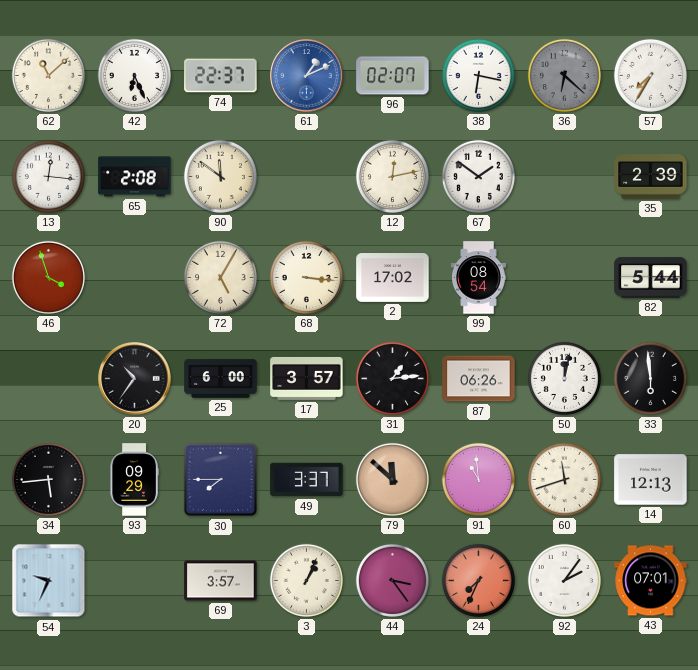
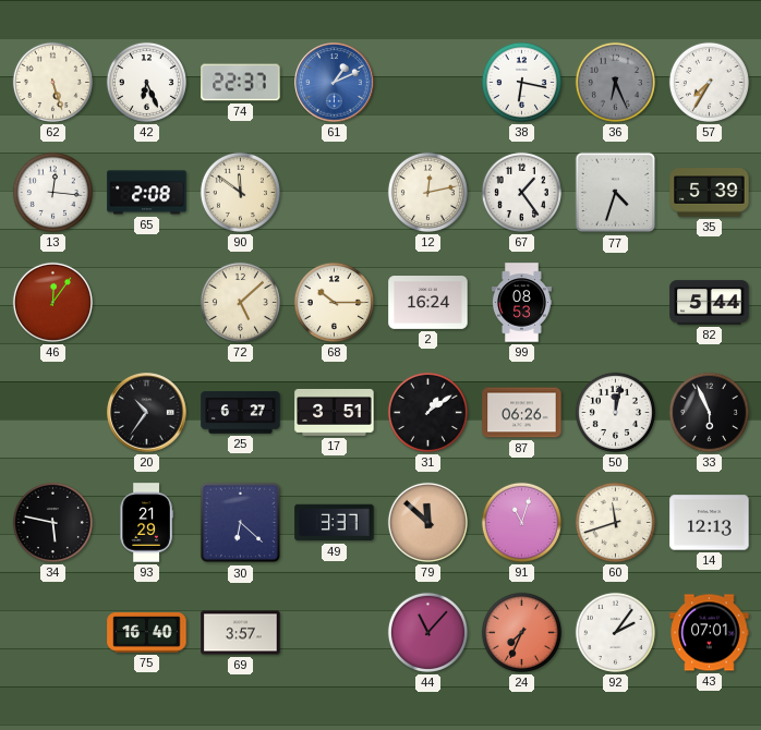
62: 11:08 -> 5:27 (52, 82)
96: 02:07 -> none (393, 76)
36: 6:22 -> 6:26 (615, 82)
67: 1:51 -> 1:24 (521, 192)
77: none -> 4:33 (616, 193)
35: 2:39 -> 5:39 (710, 193)
46: 3:57 -> 12:06 (52, 302)
72: 5:05 -> 5:08 (240, 302)
68: 3:16 -> 10:15 (334, 302)
2: 17:02 -> 16:24 (428, 303)
99: 08:54 -> 08:53 (521, 303)
25: 6:00 -> 6:27 (241, 413)
17: 3:57 -> 3:51 (335, 412)
31: 1:14 -> 1:09 (427, 412)
33: 5:59 -> 5:56 (709, 412)
34: 5:44 -> 5:47 (52, 522)
93: 09:29 -> 21:29 (146, 523)
30: 7:45 -> 6:22 (241, 523)
91: 10:59 -> 11:03 (521, 522)
54: 9:34 -> none (49, 581)
75: none -> 16:40 (147, 633)
3: 1:04 -> none (306, 580)
44: 3:24 -> 11:07 (427, 632)
